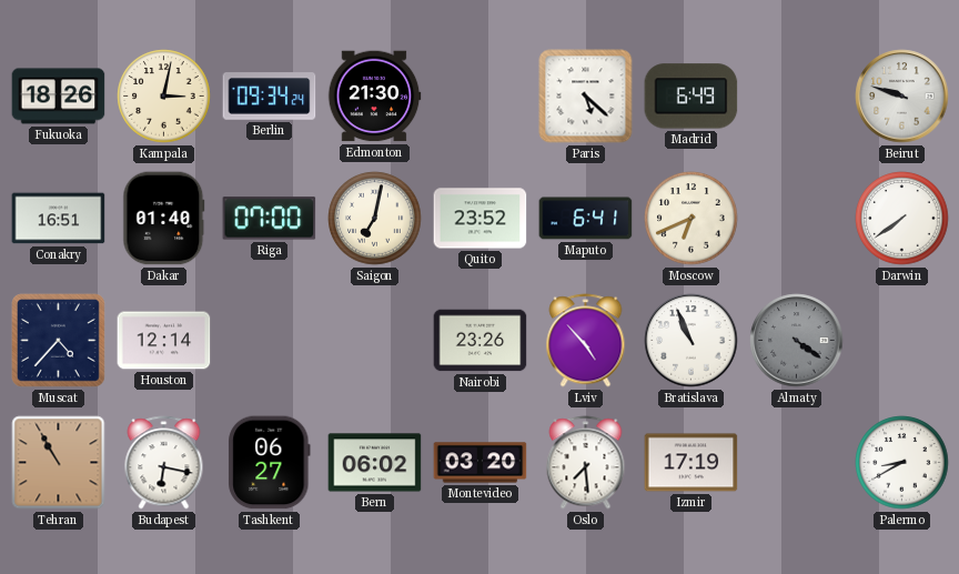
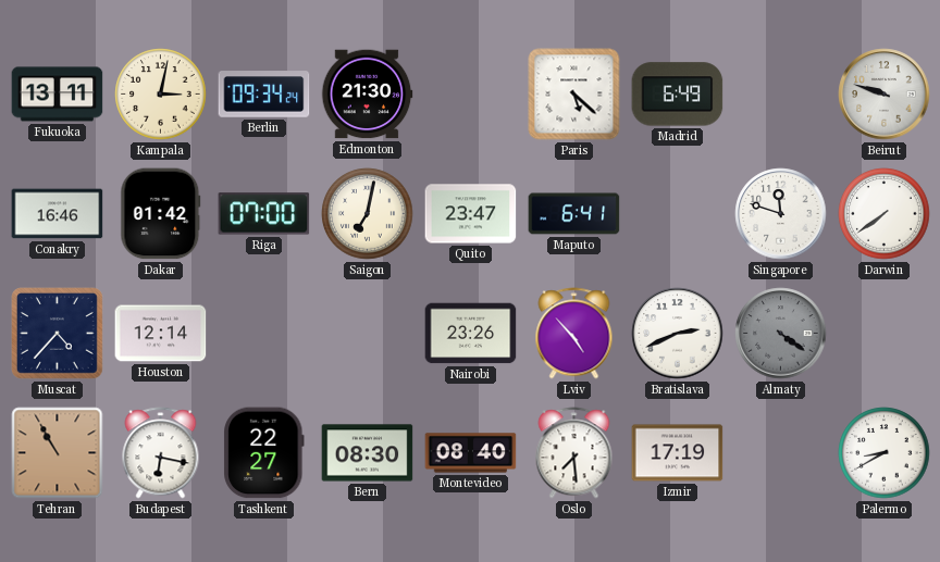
Fukuoka: 18:26 -> 13:11 (58, 95)
Conakry: 16:51 -> 16:46 (58, 214)
Dakar: 01:40 -> 01:42 (161, 214)
Quito: 23:52 -> 23:47 (471, 214)
Moscow: 6:41 -> none (692, 219)
Singapore: none -> 11:48 (781, 214)
Bratislava: 10:56 -> 2:41 (678, 334)
Tashkent: 06:27 -> 22:27 (264, 453)
Bern: 06:02 -> 08:30 (368, 453)
Montevideo: 03:20 -> 08:40 (471, 453)
